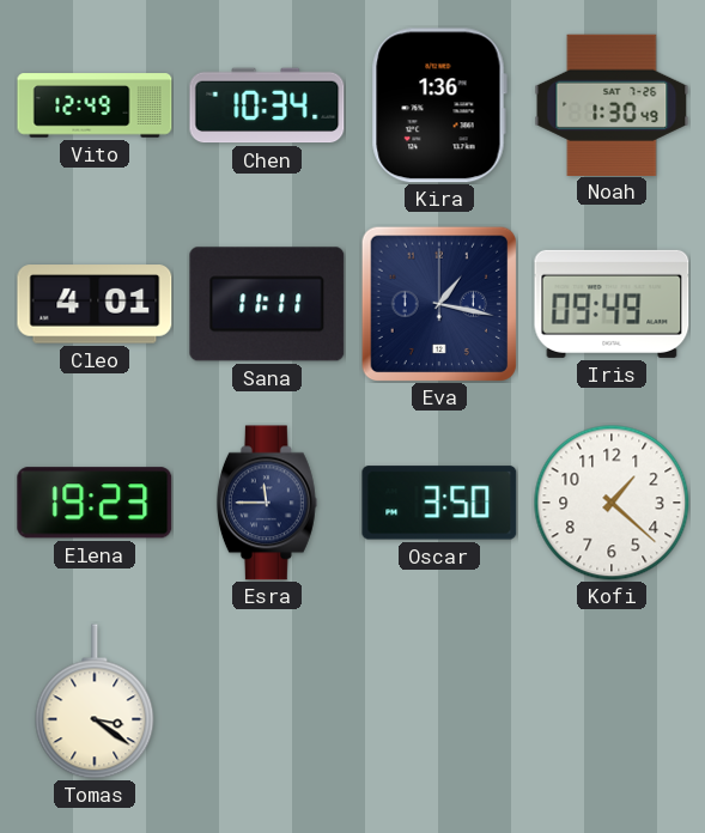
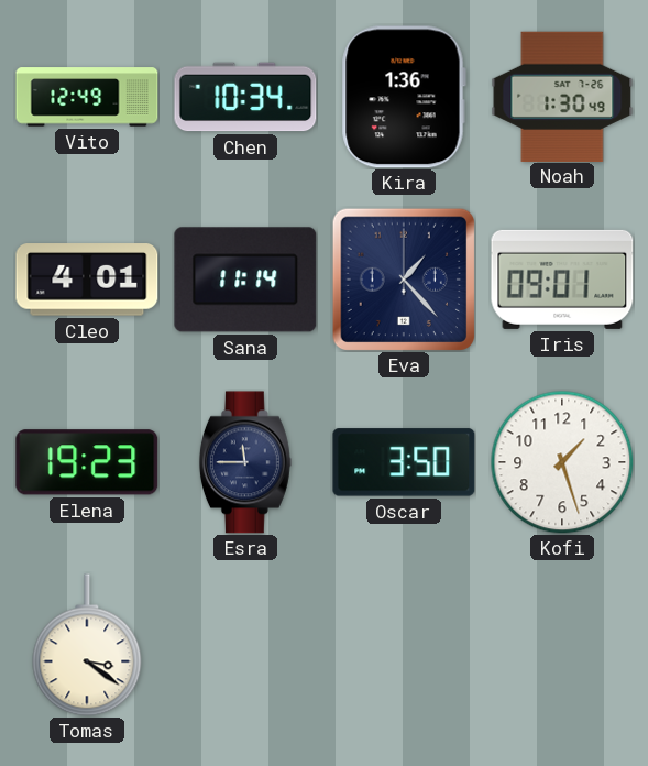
Sana: 11:11 -> 11:14 (245, 280)
Eva: 1:17 -> 1:23 (403, 278)
Iris: 09:49 -> 09:01 (562, 280)
Kofi: 1:22 -> 1:27 (562, 462)
